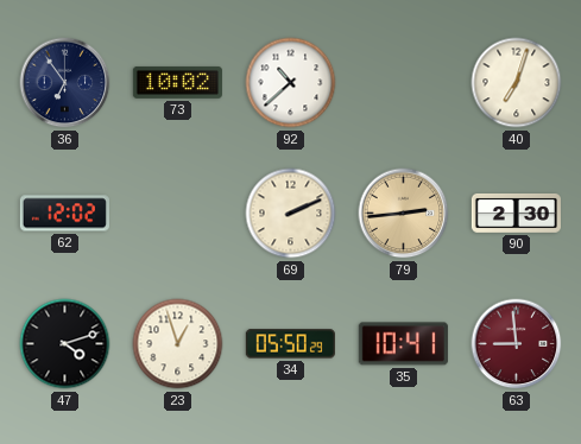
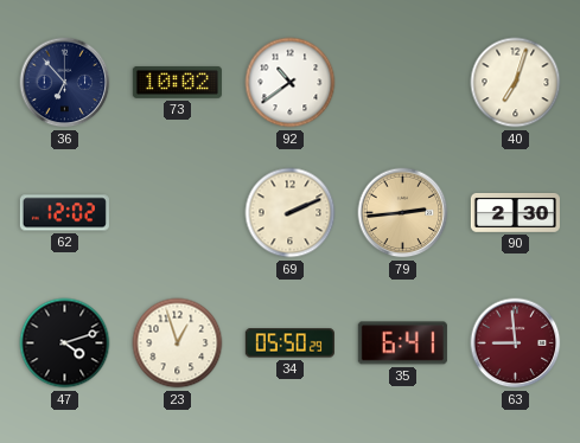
36: 6:54 -> 6:53 (65, 83)
92: 10:38 -> 10:39 (291, 83)
35: 10:41 -> 6:41 (402, 344)
